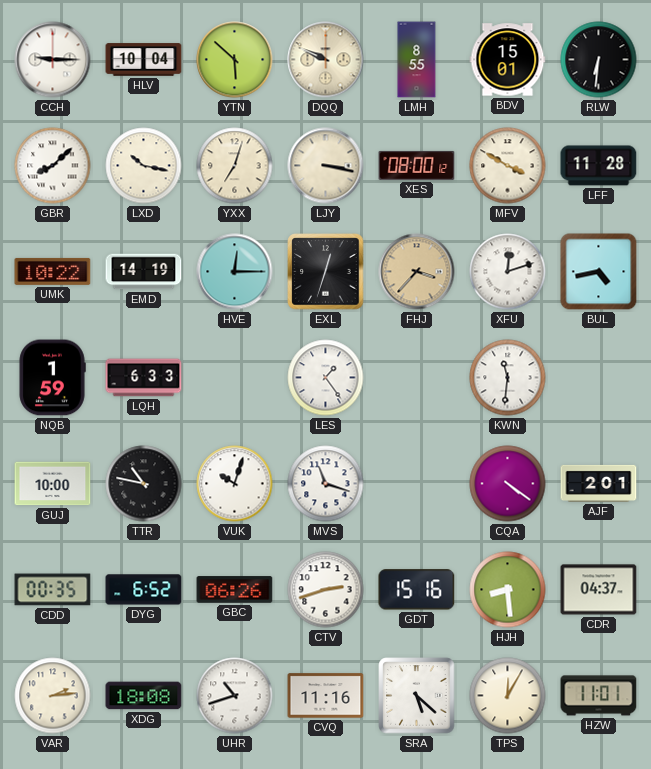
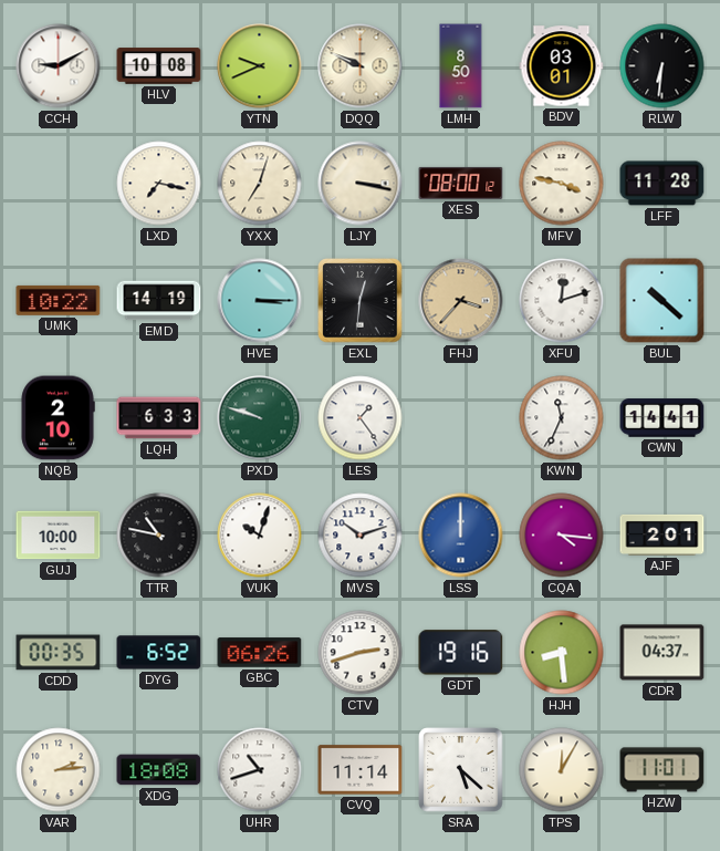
CCH: 9:15 -> 9:10 (59, 66)
HLV: 10:04 -> 10:08 (159, 66)
YTN: 5:52 -> 9:41 (260, 66)
LMH: 8:55 -> 8:50 (461, 66)
BDV: 15:01 -> 03:01 (562, 66)
GBR: 8:08 -> none (53, 166)
LXD: 10:17 -> 7:17 (159, 184)
MFV: 3:50 -> 3:47 (562, 184)
HVE: 12:15 -> 3:15 (260, 301)
EXL: 12:33 -> 12:31 (361, 301)
BUL: 4:43 -> 10:22 (662, 301)
NQB: 1:59 -> 2:10 (58, 418)
PXD: none -> 9:48 (260, 418)
KWN: 11:31 -> 11:34 (562, 418)
CWN: none -> 14:41 (662, 418)
MVS: 11:18 -> 10:12 (361, 536)
LSS: none -> 12:00 (461, 536)
CQA: 4:21 -> 4:16 (562, 536)
GDT: 15:16 -> 19:16 (461, 653)
CVQ: 11:16 -> 11:14 (361, 770)
